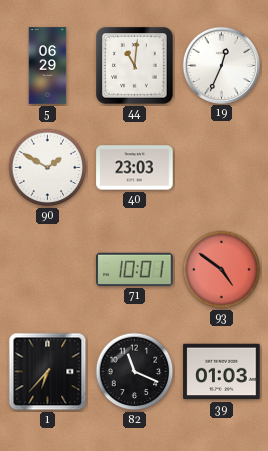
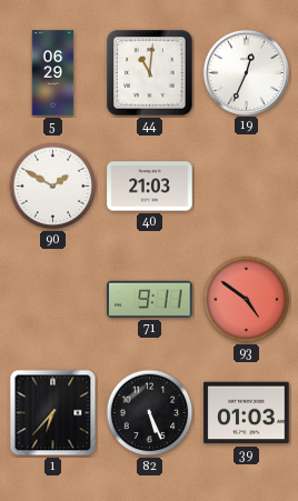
40: 23:03 -> 21:03 (150, 187)
71: 10:01 -> 9:11 (150, 299)
82: 11:19 -> 5:26 (150, 413)
